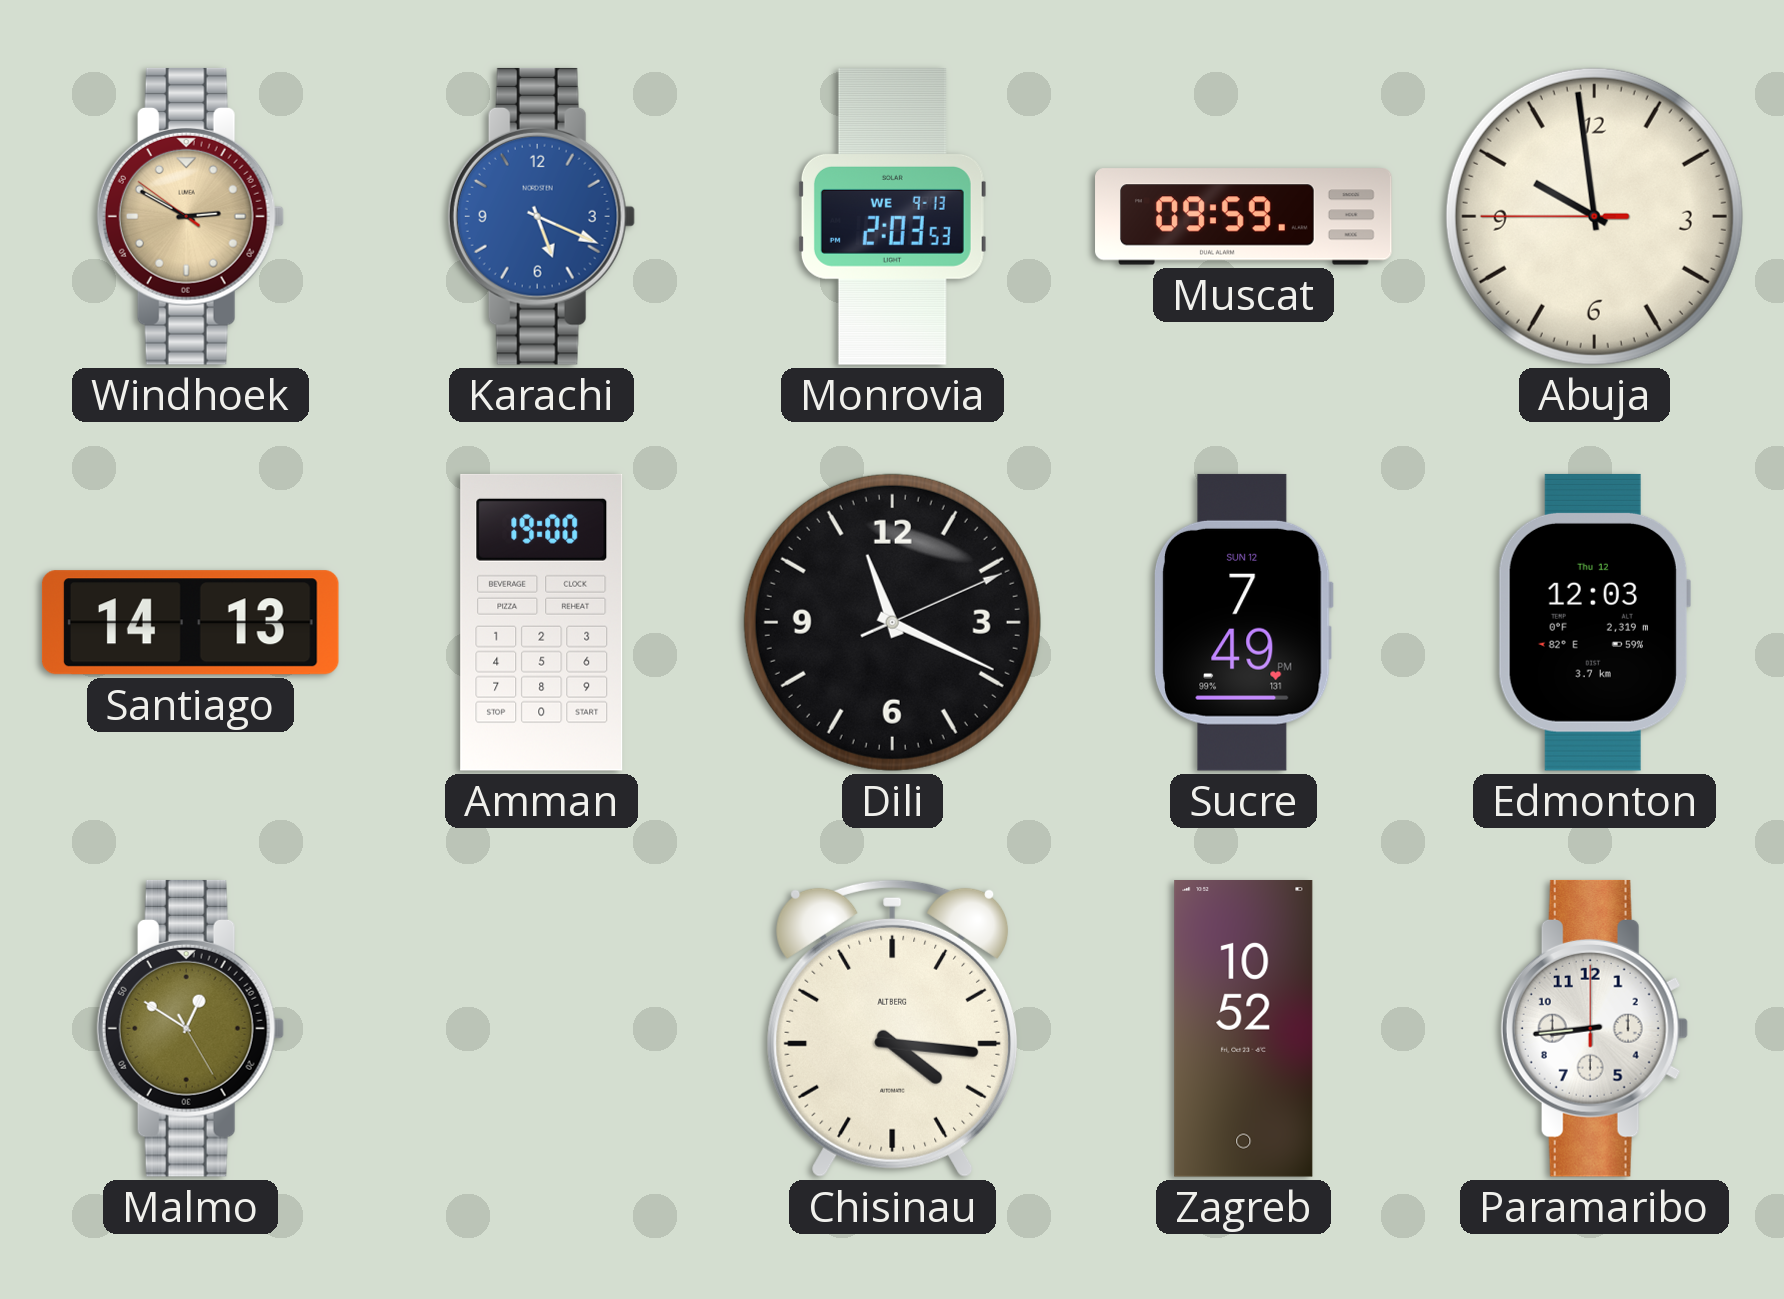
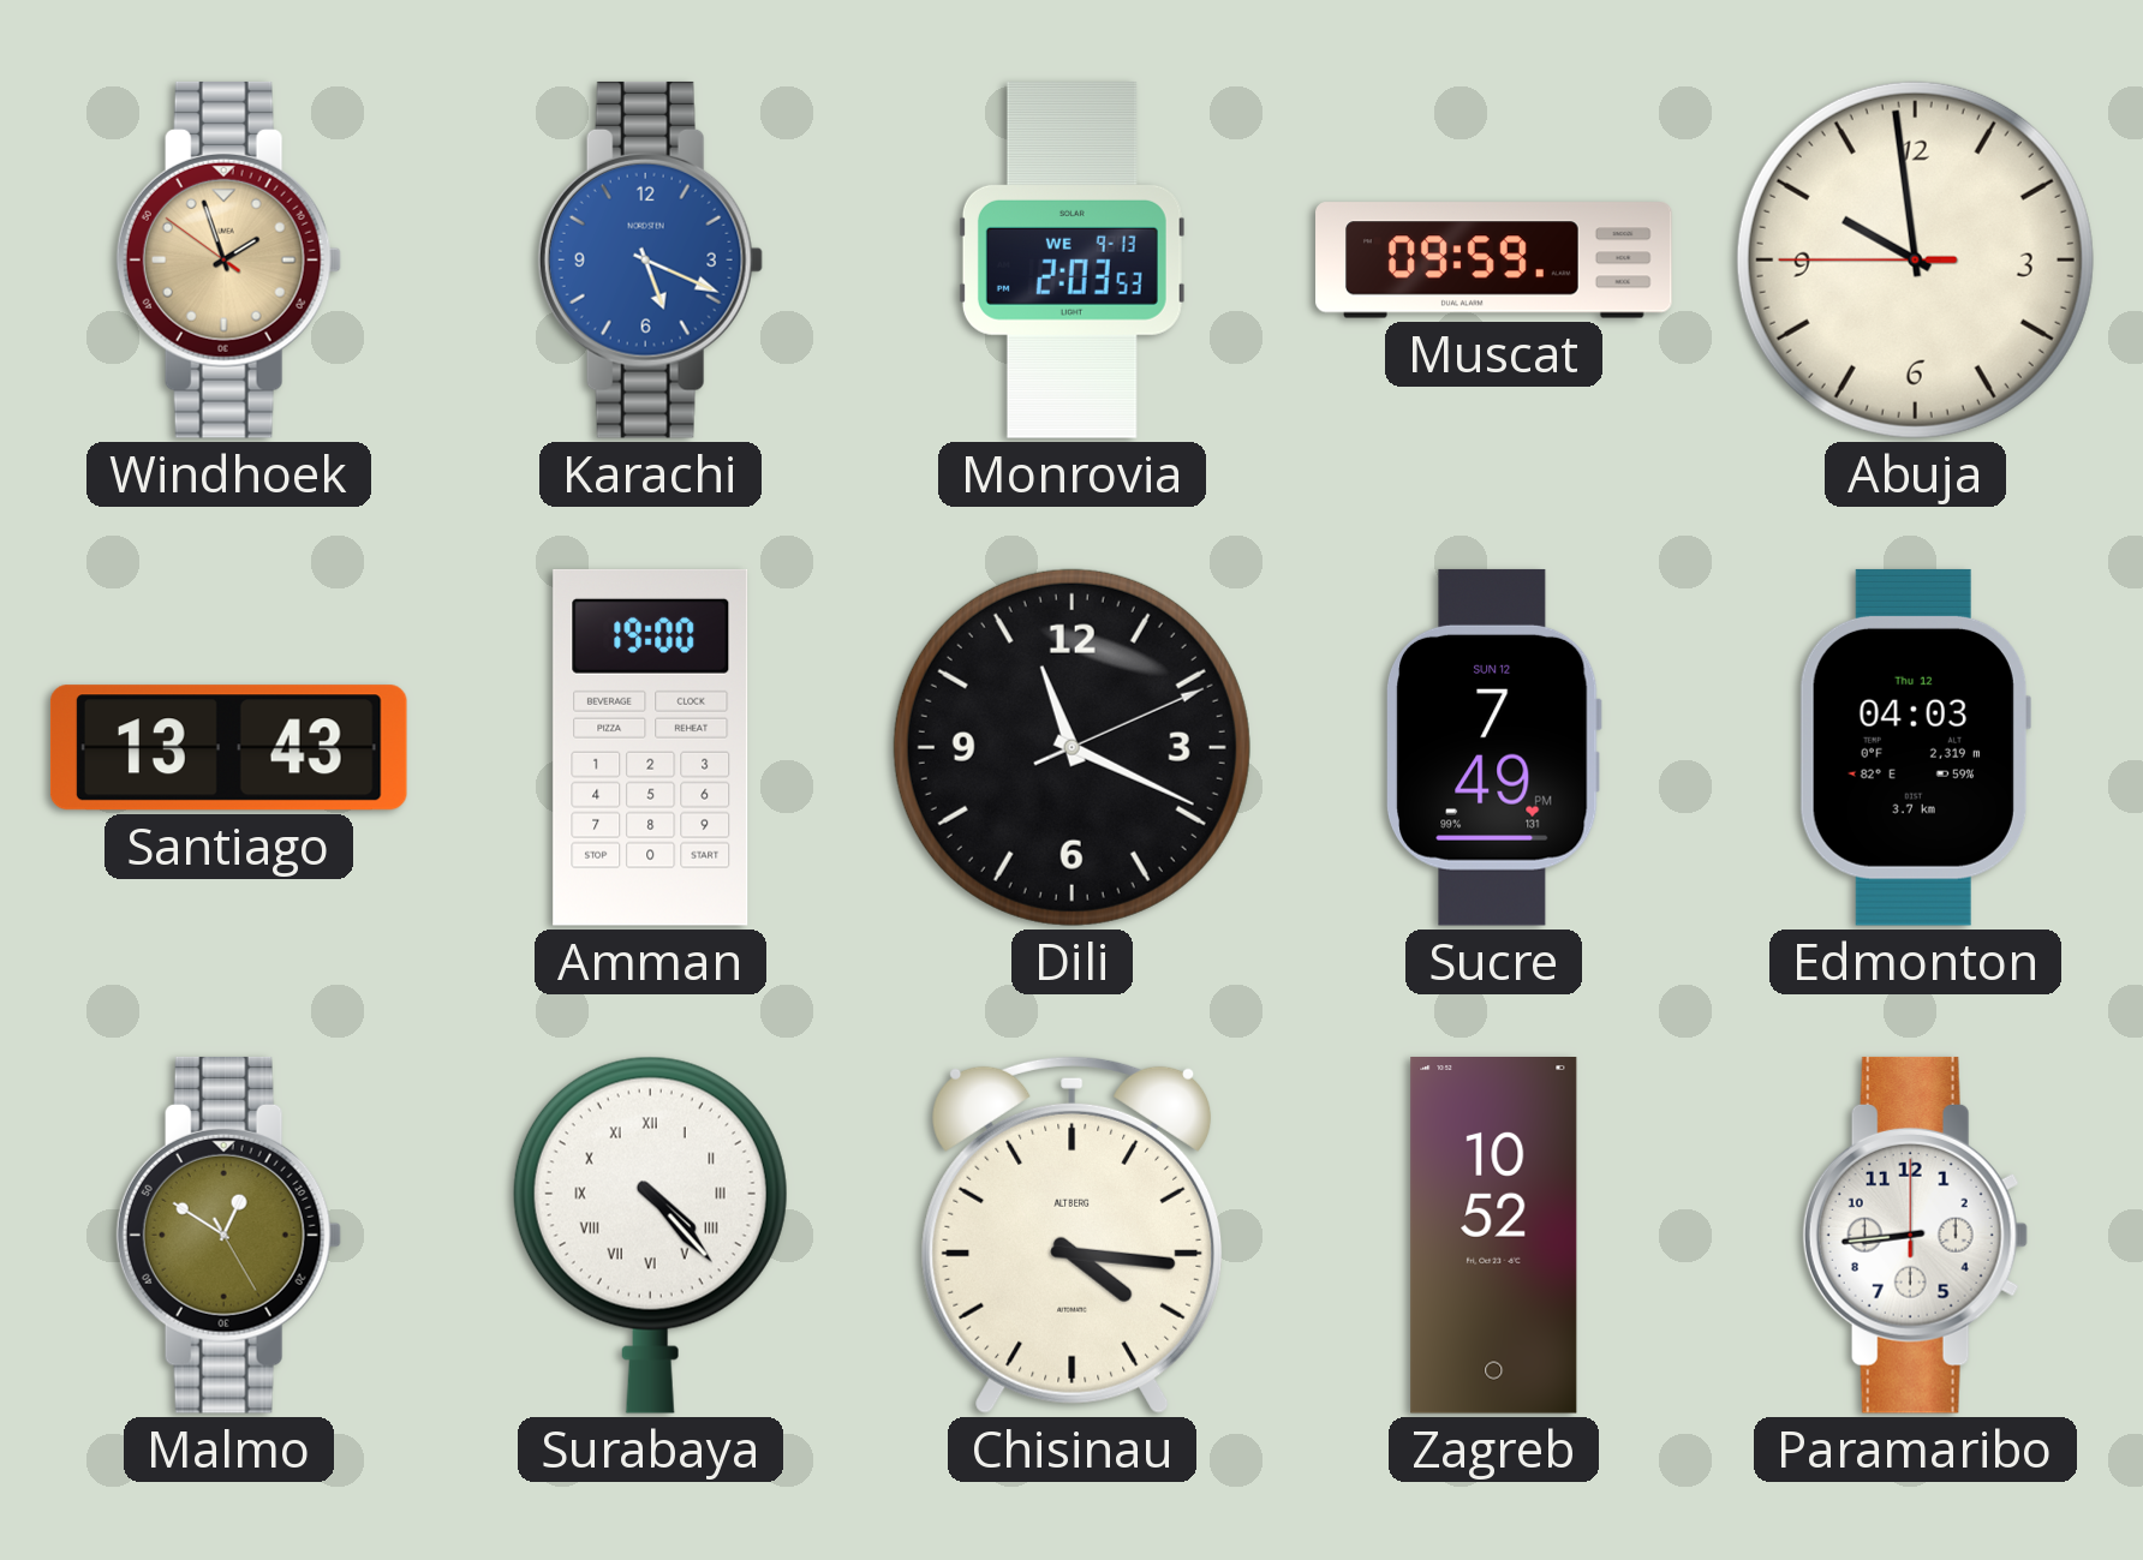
Windhoek: 2:49 -> 1:56 (228, 259)
Santiago: 14:13 -> 13:43 (228, 748)
Edmonton: 12:03 -> 04:03 (1915, 747)
Surabaya: none -> 4:23 (650, 1235)
